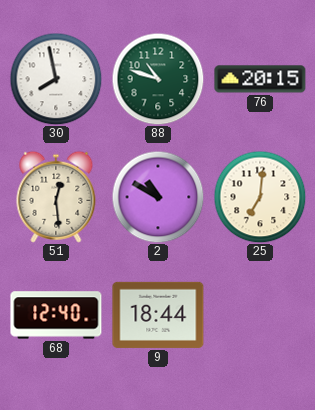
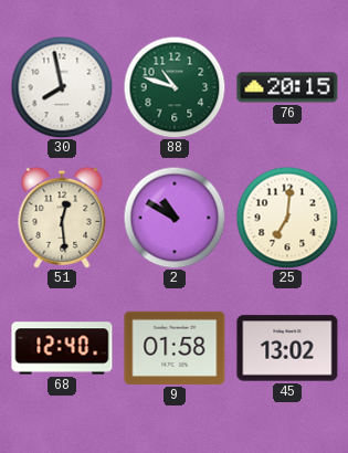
9: 18:44 -> 01:58 (175, 348)
45: none -> 13:02 (287, 348)
